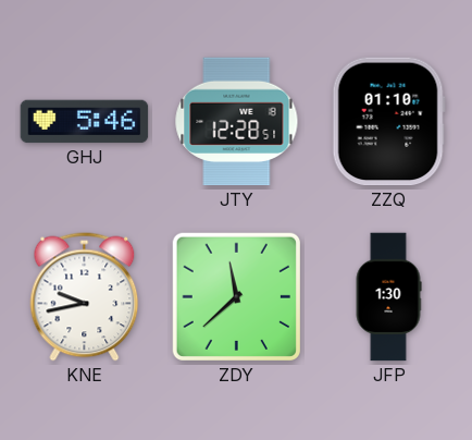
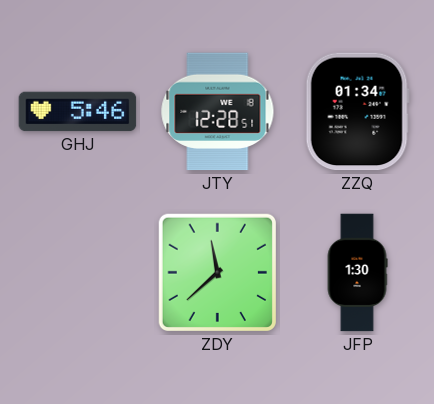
ZZQ: 01:10 -> 01:34 (357, 112)
KNE: 9:43 -> none (85, 297)
